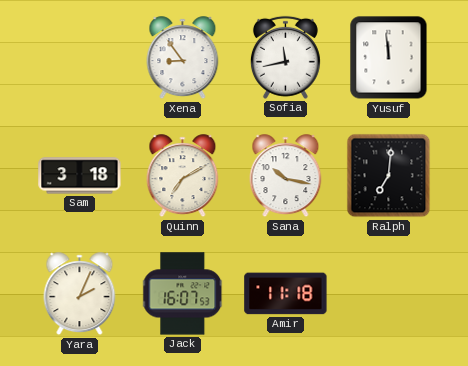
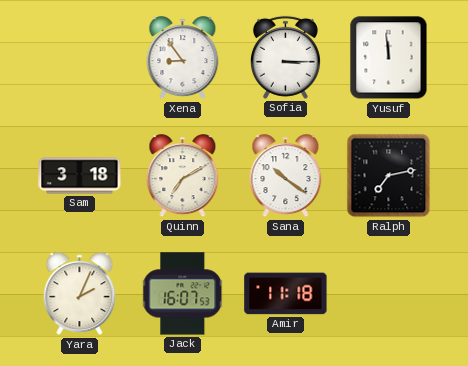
Sofia: 11:43 -> 3:15 (285, 57)
Sana: 10:17 -> 10:21 (286, 176)
Ralph: 7:01 -> 7:13 (389, 176)
